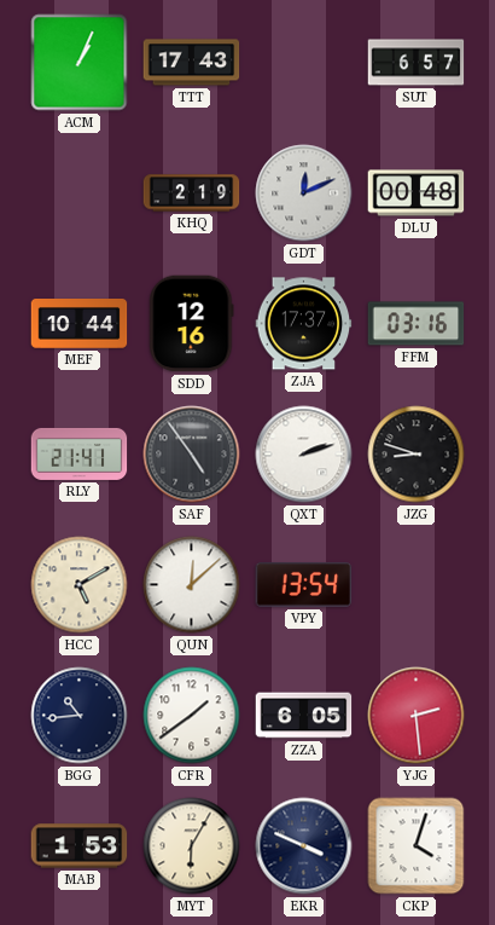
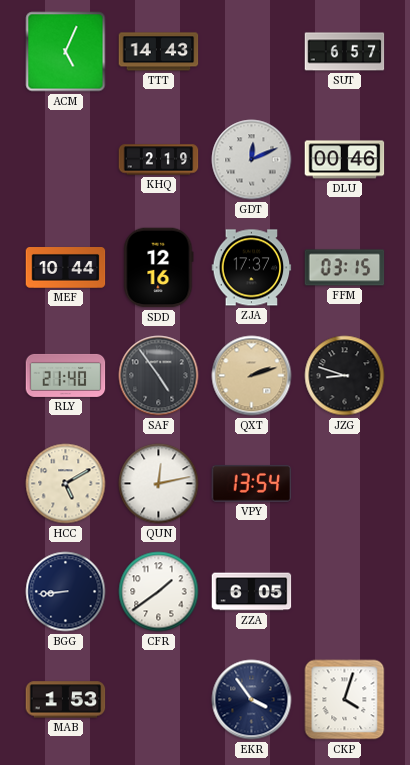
ACM: 1:04 -> 5:04 (66, 52)
TTT: 17:43 -> 14:43 (159, 52)
DLU: 00:48 -> 00:46 (345, 160)
FFM: 03:16 -> 03:15 (345, 268)
RLY: 21:41 -> 21:40 (66, 375)
QXT dial: white -> champagne (252, 376)
QUN: 12:08 -> 12:13 (159, 484)
BGG: 10:44 -> 8:44 (66, 592)
YJG: 2:29 -> none (417, 716)
MYT: 6:05 -> none (192, 846)
EKR: 3:49 -> 3:54 (252, 700)
